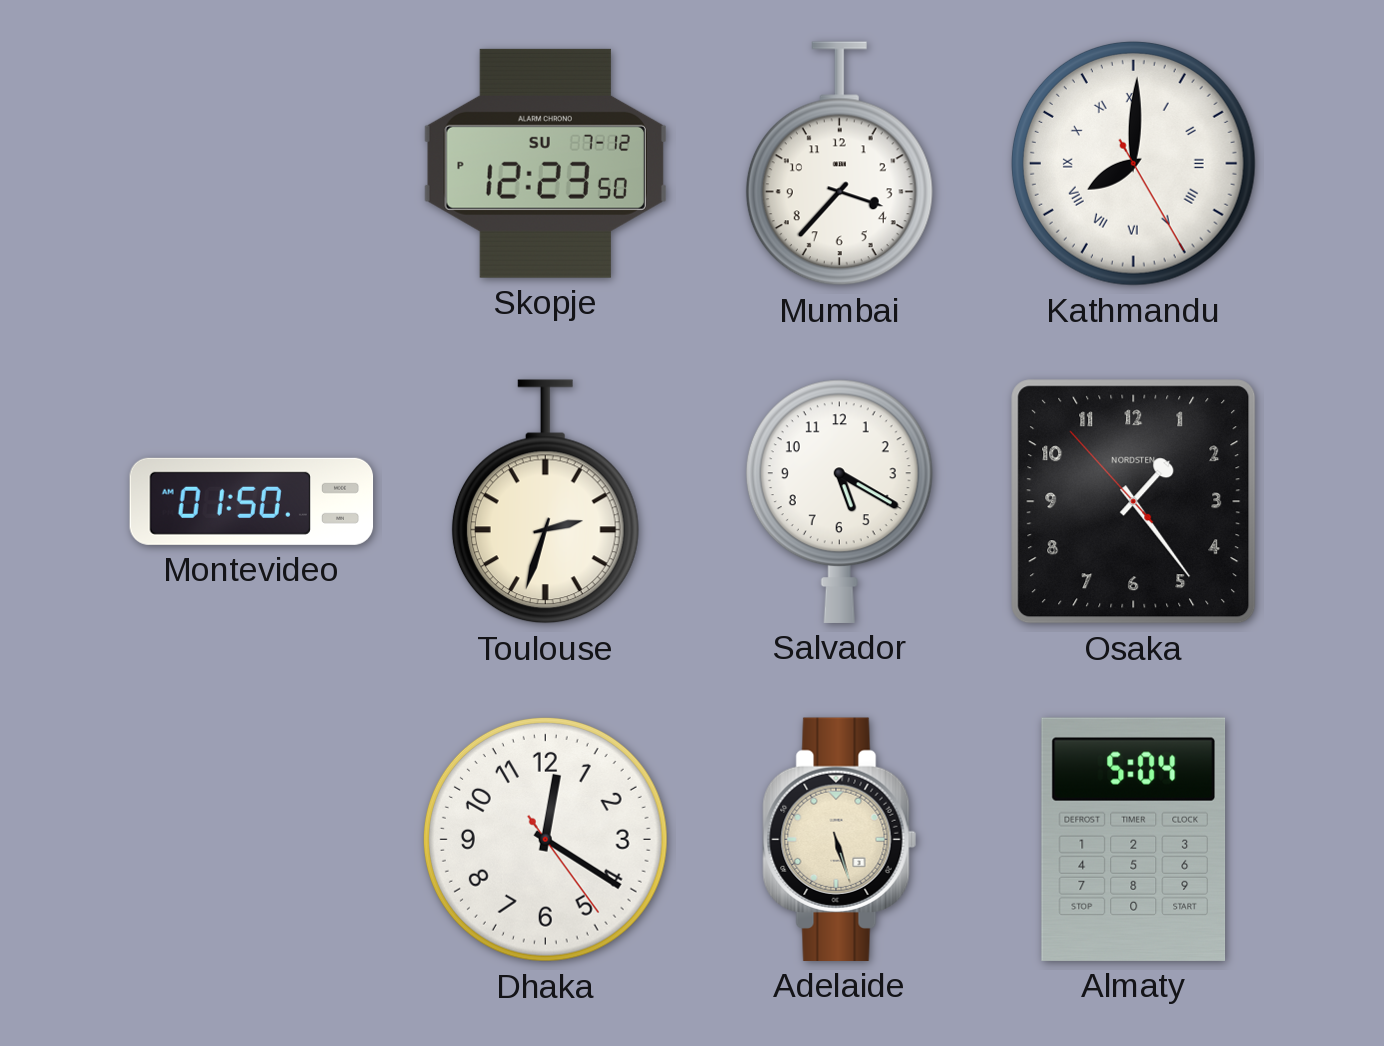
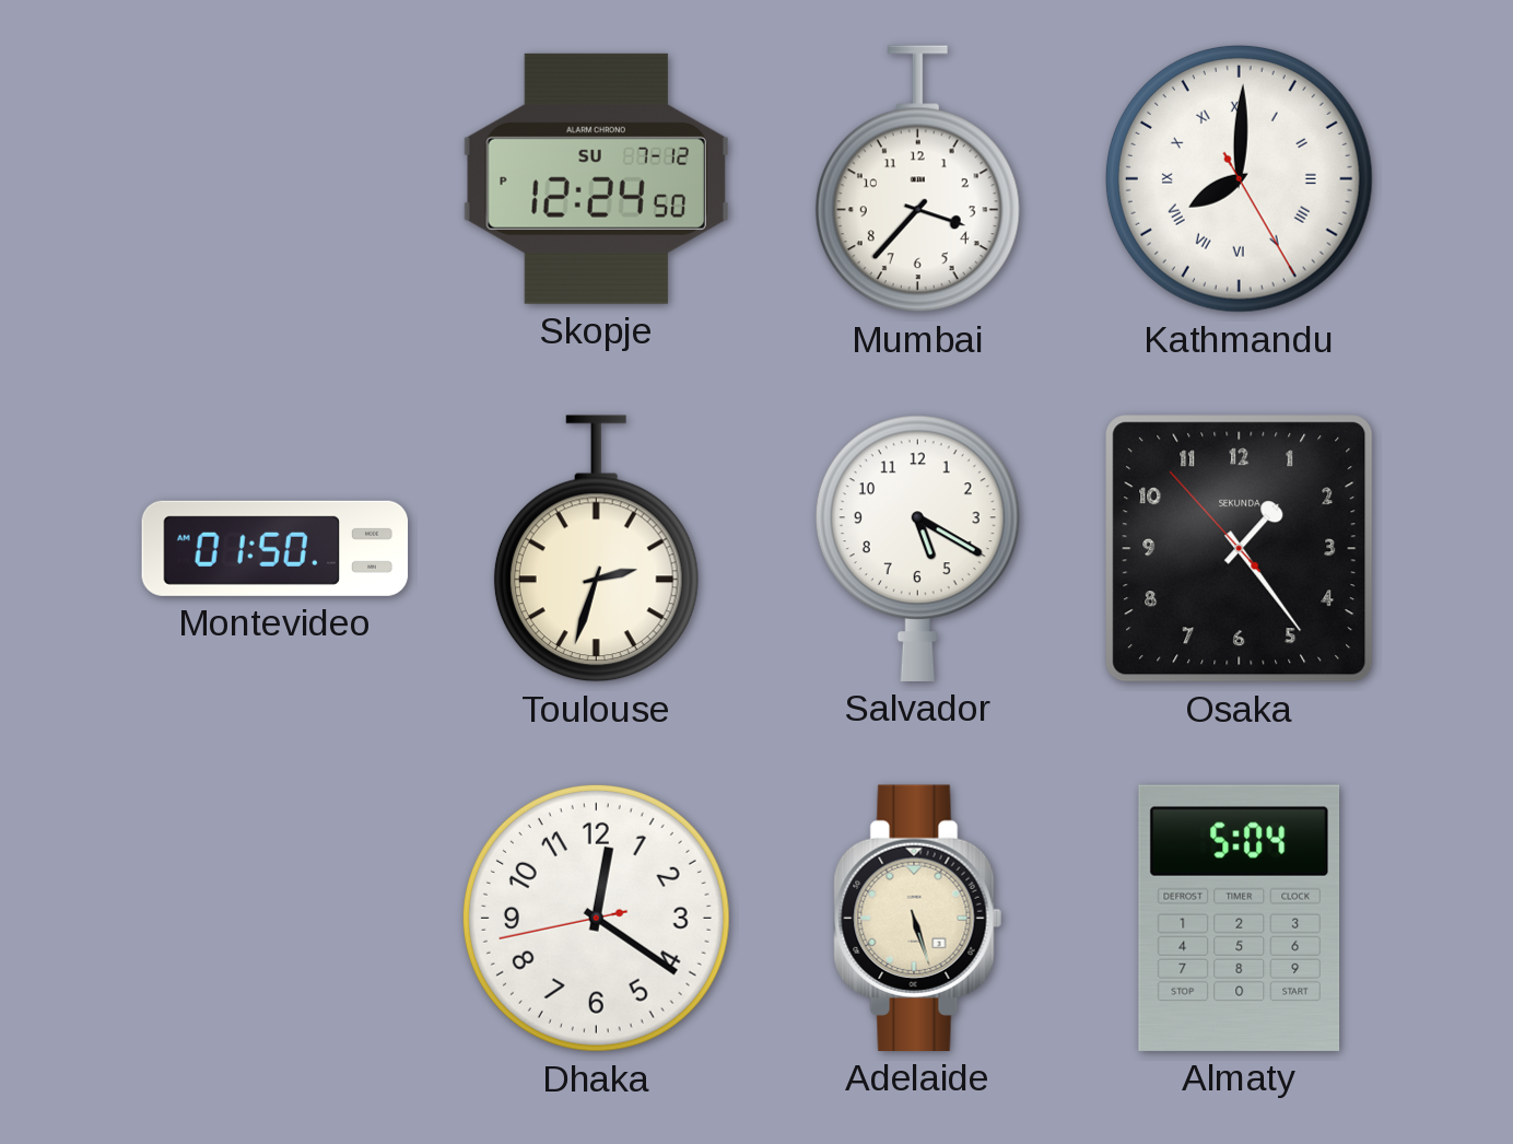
Skopje: 12:23 -> 12:24 (596, 178)
Osaka brand: NORDSTEN -> SEKUNDA (1240, 549)
Dhaka: 12:20:24 -> 12:20:43 (596, 918)
